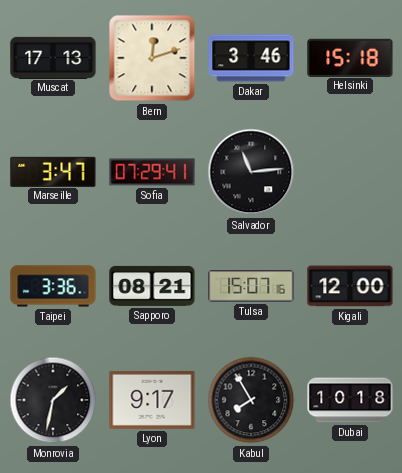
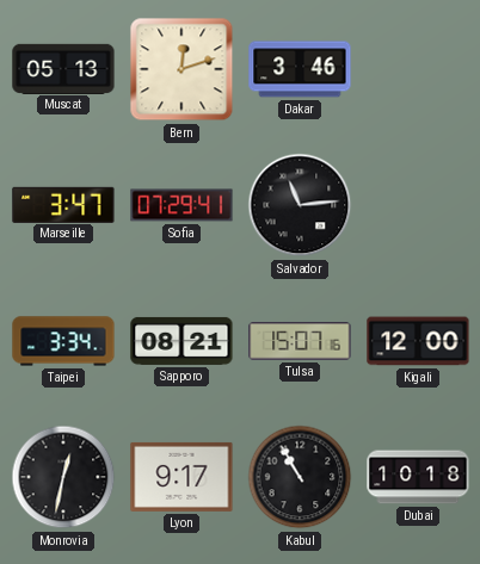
Muscat: 17:13 -> 05:13 (63, 68)
Helsinki: 15:18 -> none (350, 57)
Taipei: 3:36 -> 3:34 (63, 341)
Monrovia: 1:32 -> 12:32 (63, 477)
Kabul: 7:55 -> 10:55 (300, 477)
